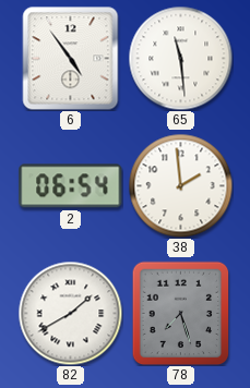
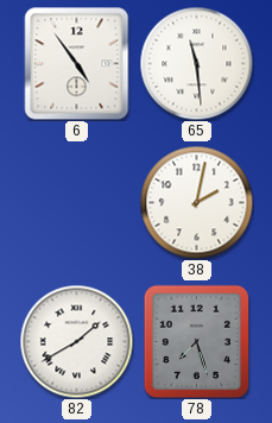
2: 06:54 -> none (71, 186)
38: 1:59 -> 2:02 (196, 202)
